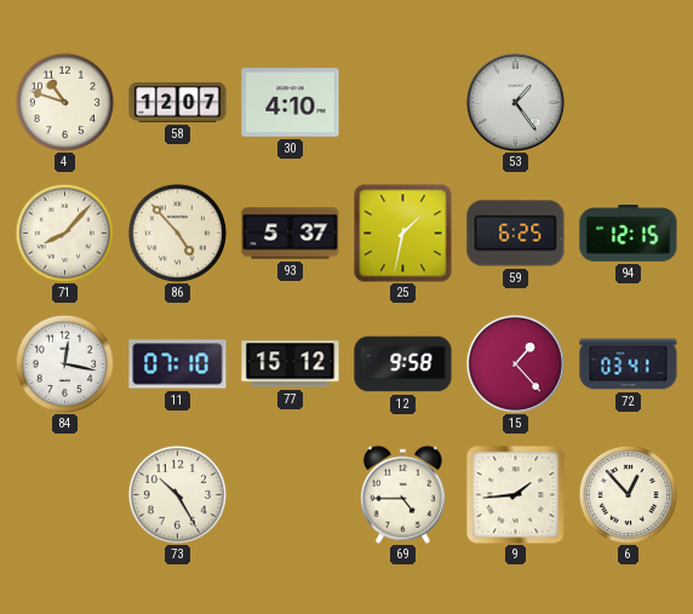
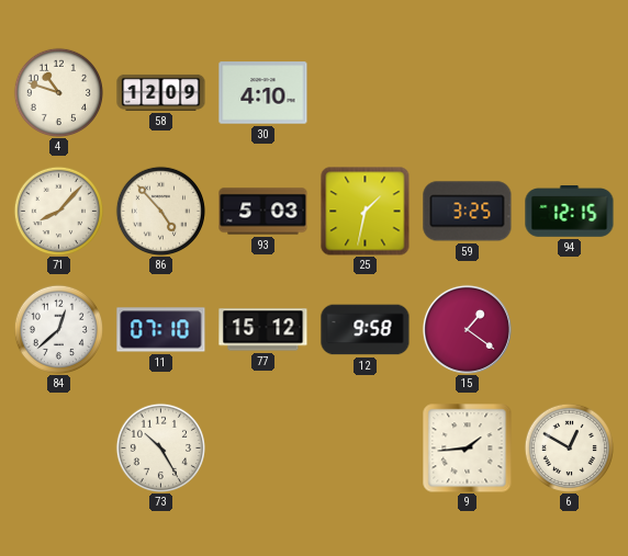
58: 12:07 -> 12:09 (161, 92)
53: 1:24 -> none (515, 102)
93: 5:37 -> 5:03 (263, 212)
59: 6:25 -> 3:25 (468, 212)
84: 12:17 -> 12:38 (58, 329)
15: 1:23 -> 1:21 (467, 329)
72: 03:41 -> none (629, 365)
69: 4:45 -> none (402, 494)
6: 12:53 -> 12:50 (569, 447)
